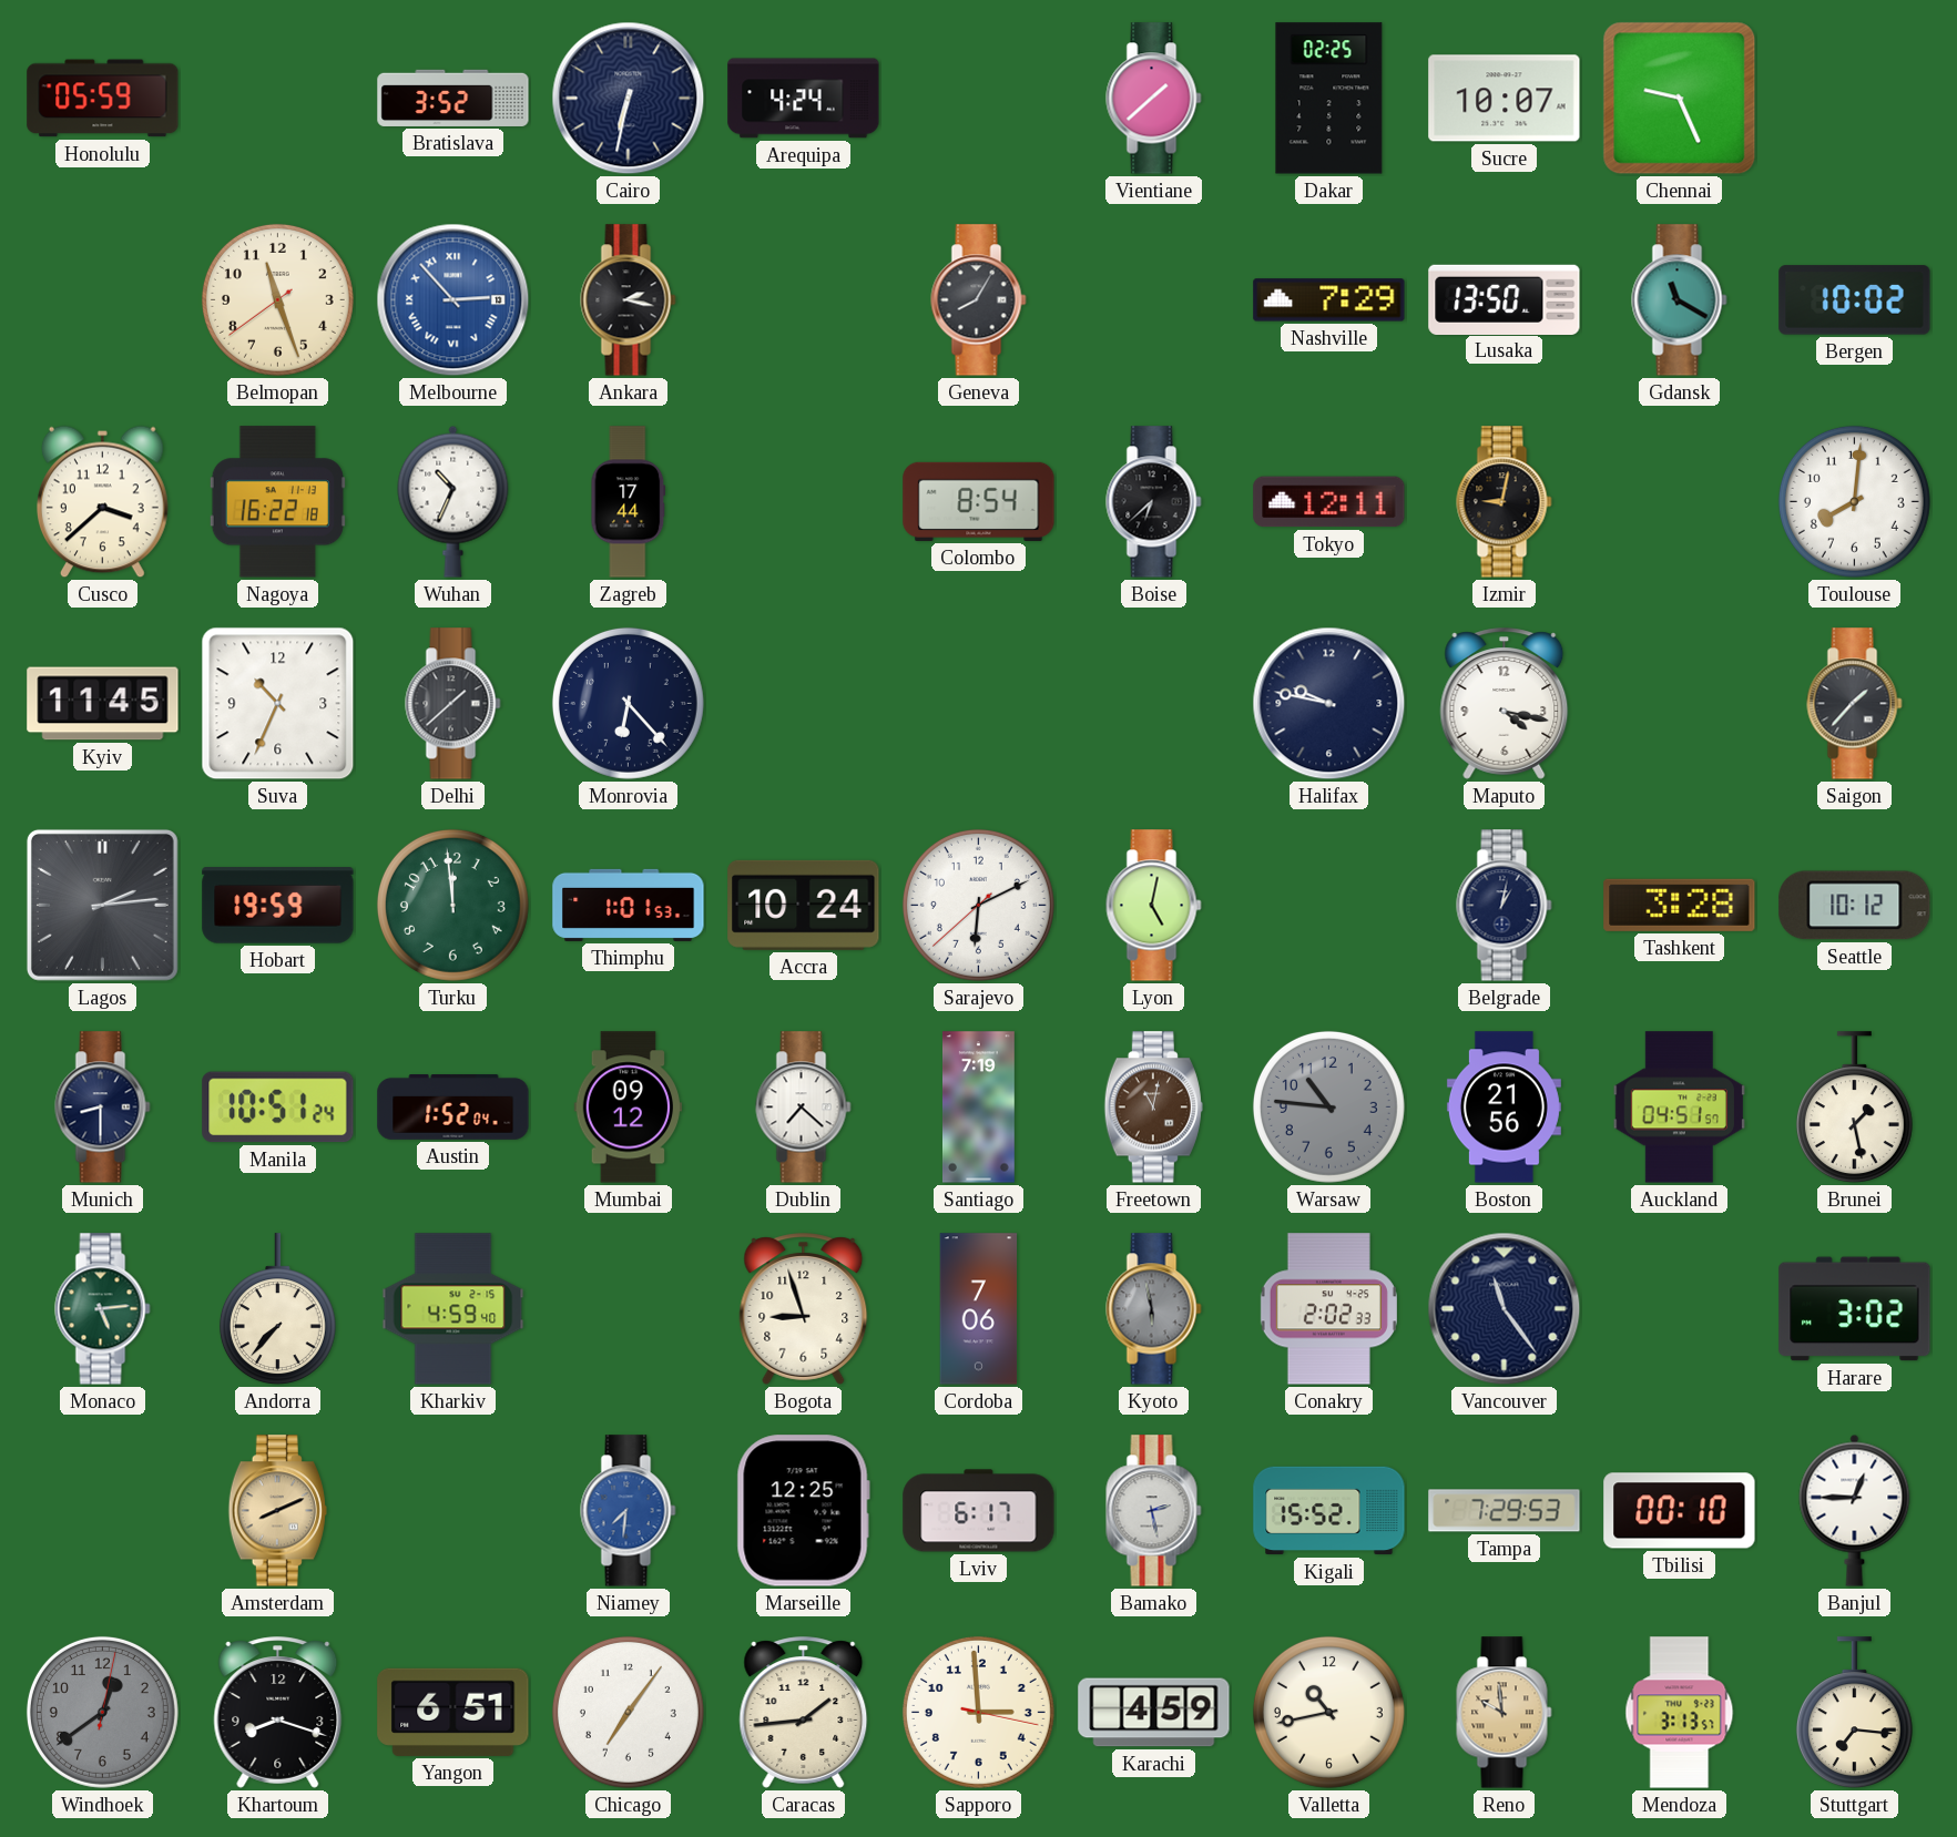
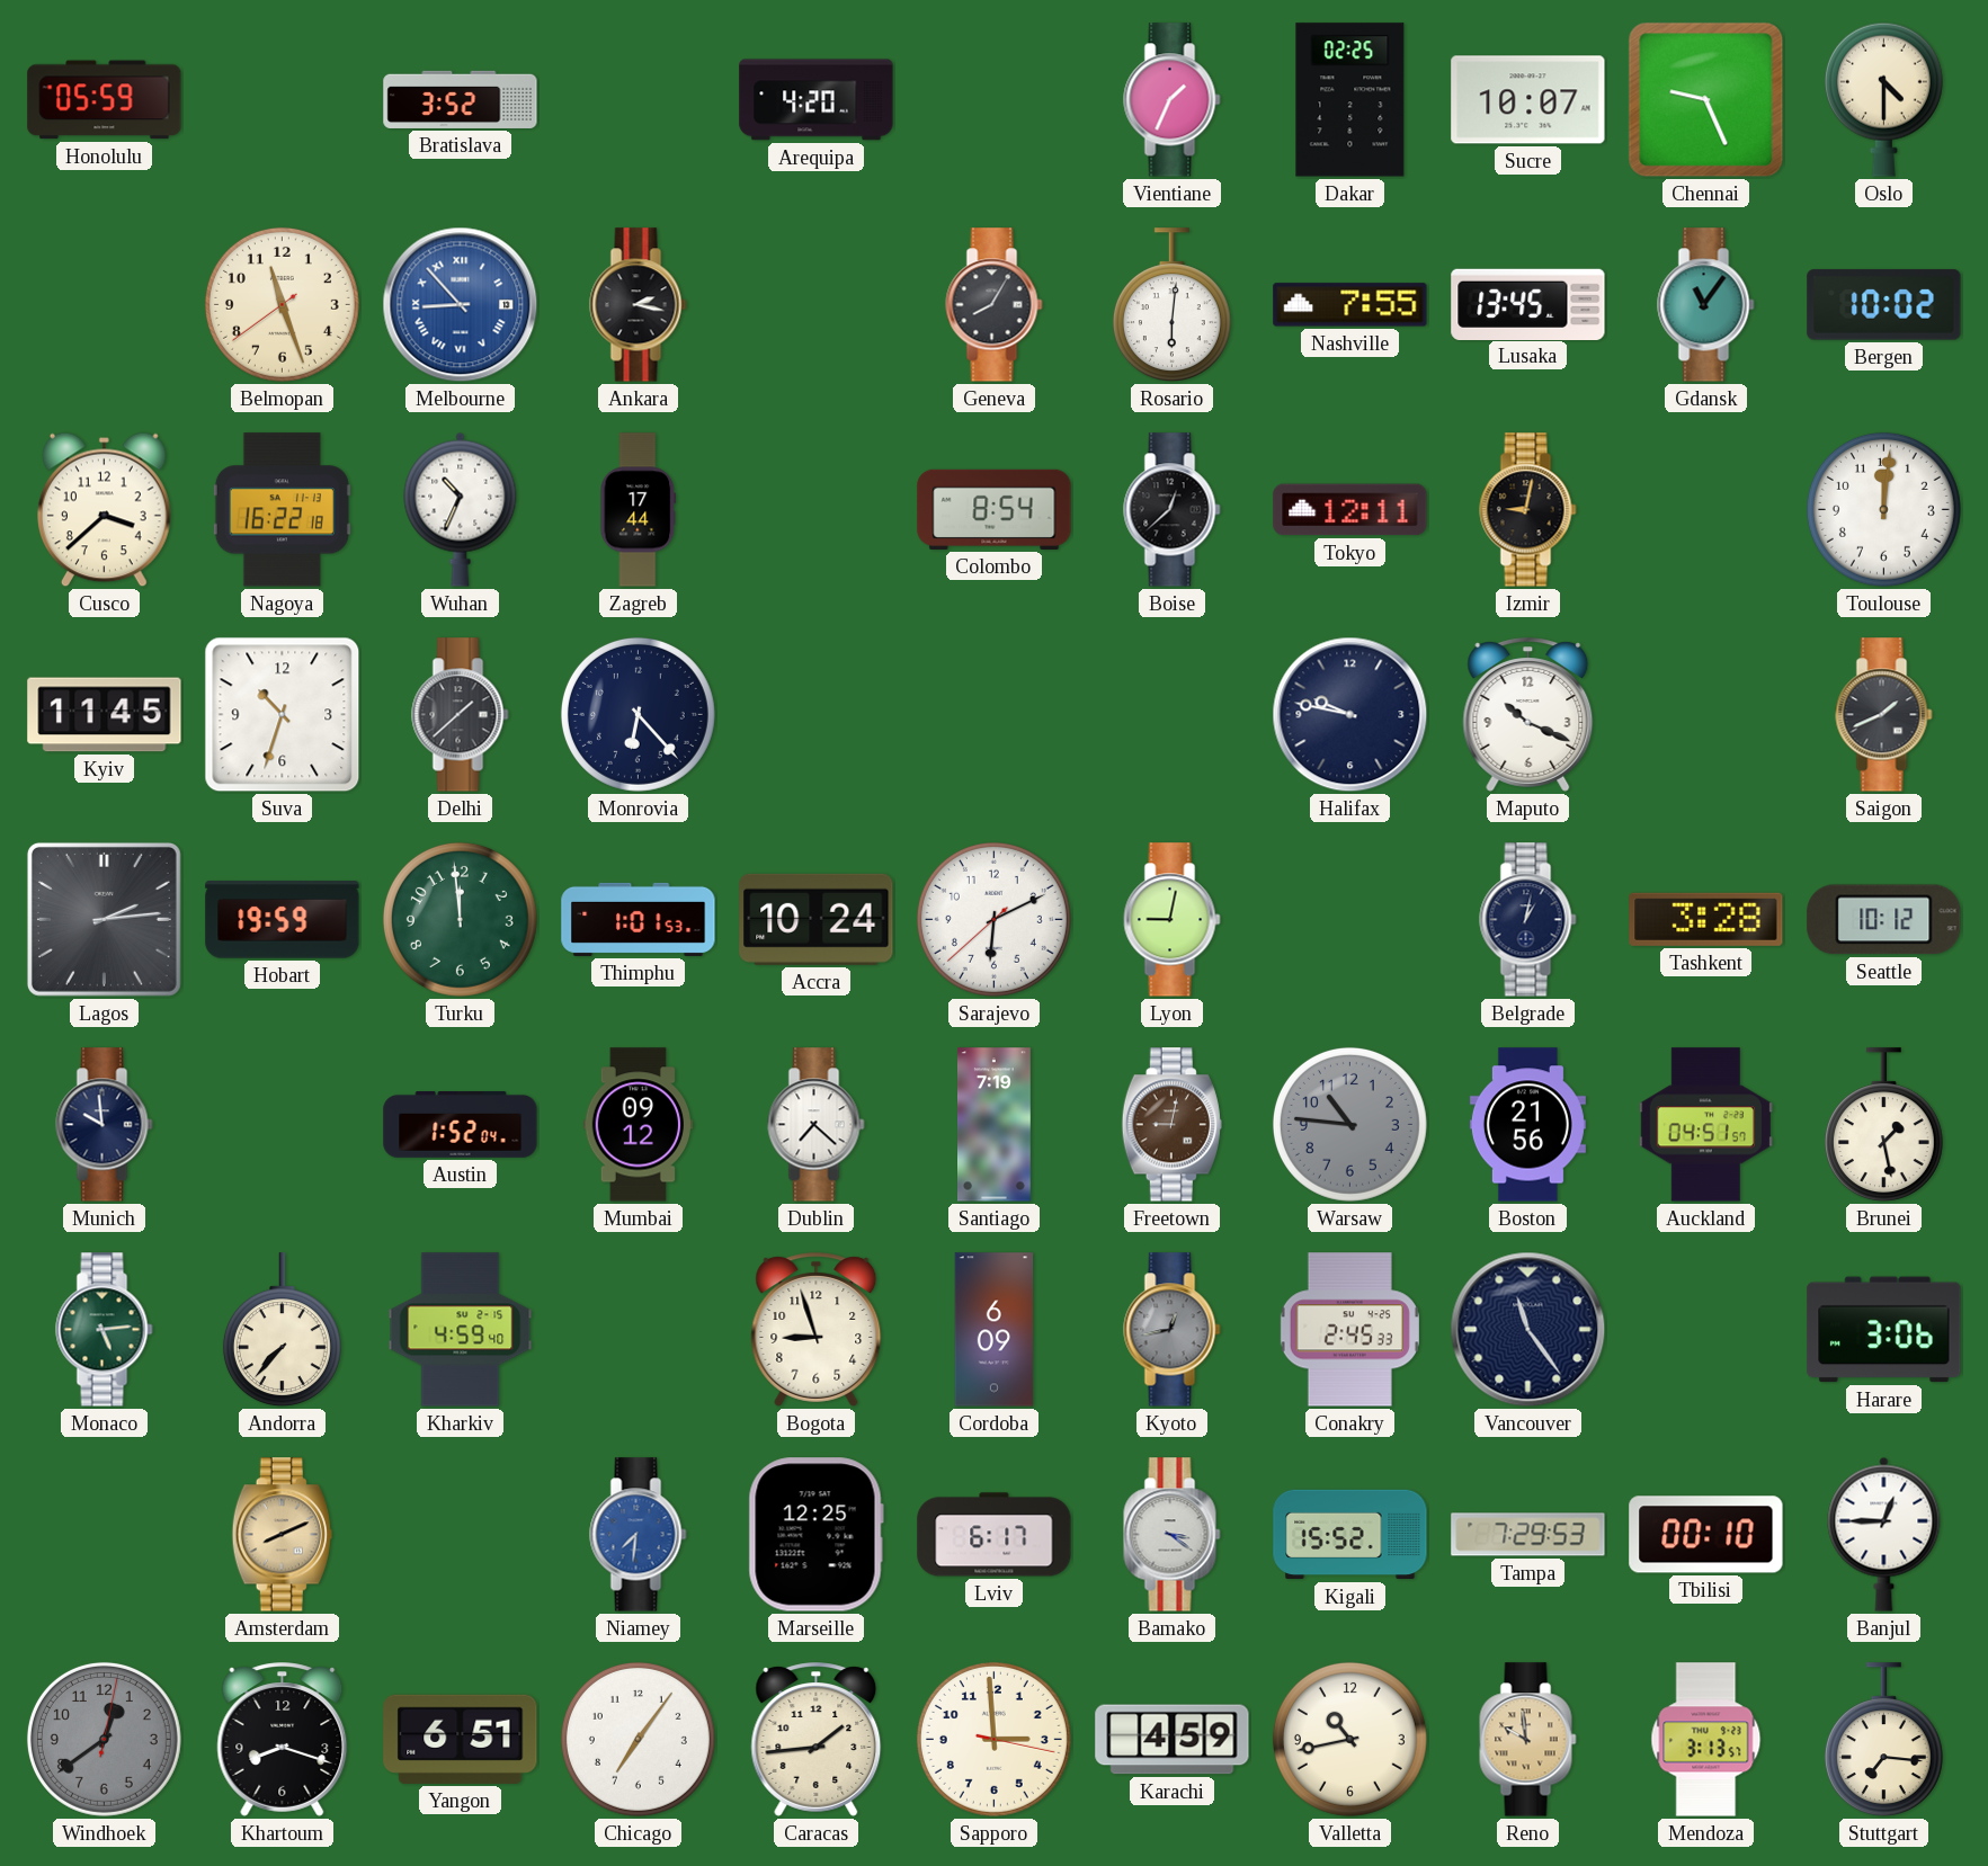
Cairo: 6:32 -> none (629, 99)
Arequipa: 4:24 -> 4:20 (817, 100)
Vientiane: 1:38 -> 1:34 (1173, 100)
Oslo: none -> 4:30 (1883, 99)
Melbourne: 2:53 -> 8:53 (461, 305)
Rosario: none -> 6:01 (1171, 305)
Nashville: 7:29 -> 7:55 (1350, 305)
Lusaka: 13:50 -> 13:45 (1528, 304)
Gdansk: 11:20 -> 11:06 (1706, 305)
Boise: 6:38 -> 12:38 (1173, 510)
Toulouse: 8:01 -> 12:01 (1883, 509)
Suva: 10:34 -> 10:33 (283, 715)
Maputo: 4:17 -> 10:19 (1528, 715)
Saigon: 1:37 -> 1:41 (1884, 715)
Lyon: 5:02 -> 9:02 (1173, 920)
Munich: 8:30 -> 9:59 (105, 1125)
Manila: 10:51 -> none (278, 1108)
Freetown: 11:02 -> 9:02 (1171, 1125)
Cordoba: 7:06 -> 6:09 (995, 1330)
Kyoto: 5:58 -> 12:43 (1173, 1330)
Conakry: 2:02 -> 2:45 (1349, 1330)
Harare: 3:02 -> 3:06 (1884, 1330)
Bamako: 2:28 -> 3:21 (1173, 1535)
